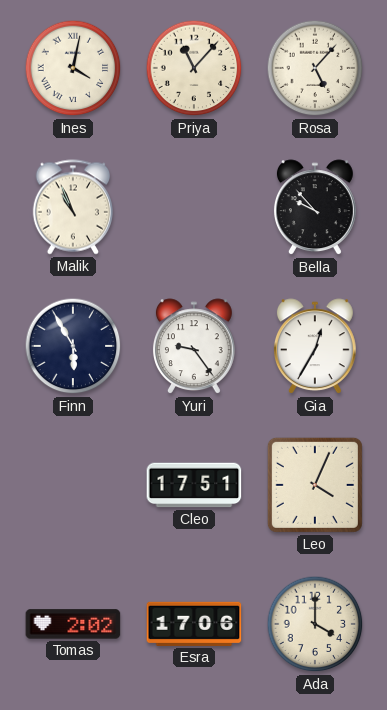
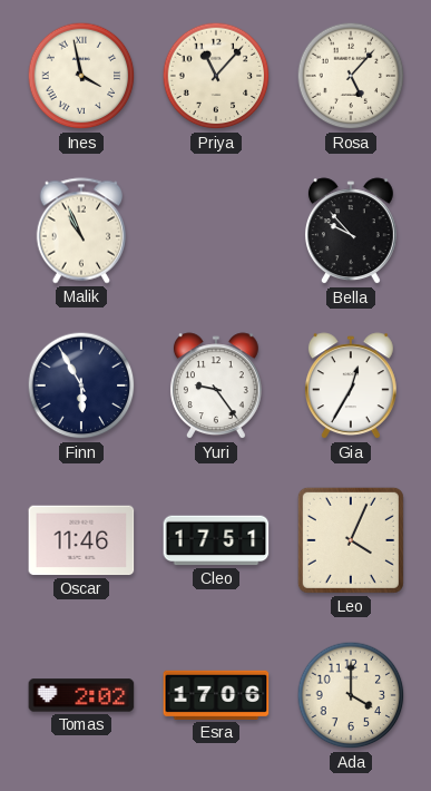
Ines: 4:02 -> 3:58 (81, 76)
Oscar: none -> 11:46 (81, 540)
